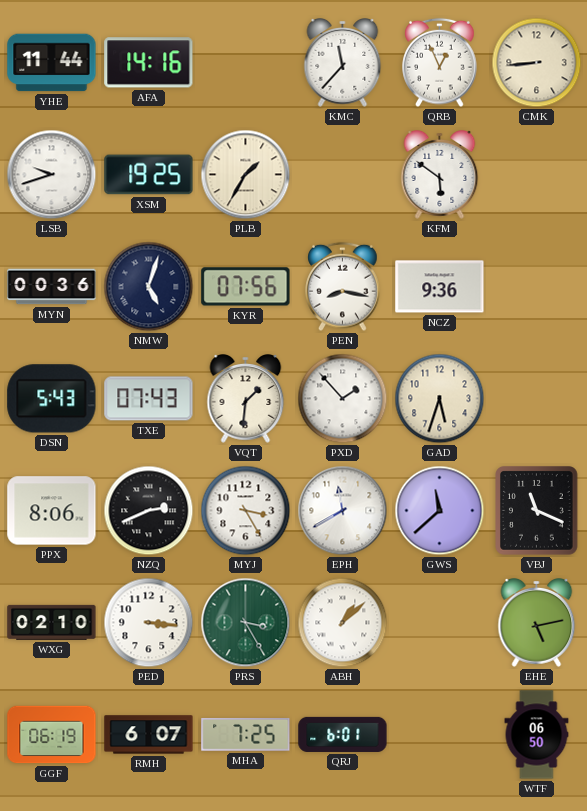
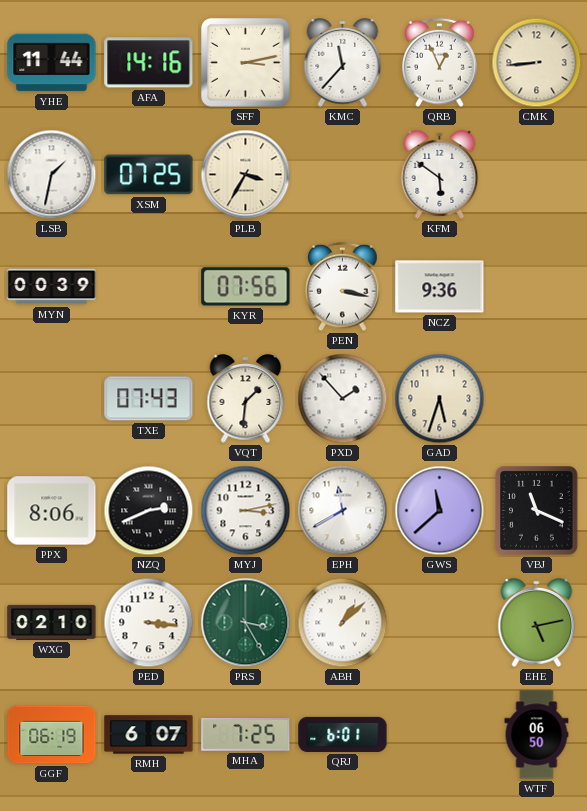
SFF: none -> 3:13 (246, 63)
LSB: 9:42 -> 1:32 (52, 175)
XSM: 19:25 -> 07:25 (149, 175)
PLB: 1:35 -> 3:35 (246, 175)
MYN: 00:36 -> 00:39 (52, 287)
NMW: 5:03 -> none (149, 287)
PEN: 8:17 -> 3:17 (343, 287)
DSN: 5:43 -> none (52, 399)
MYJ: 3:25 -> 3:13 (246, 511)
